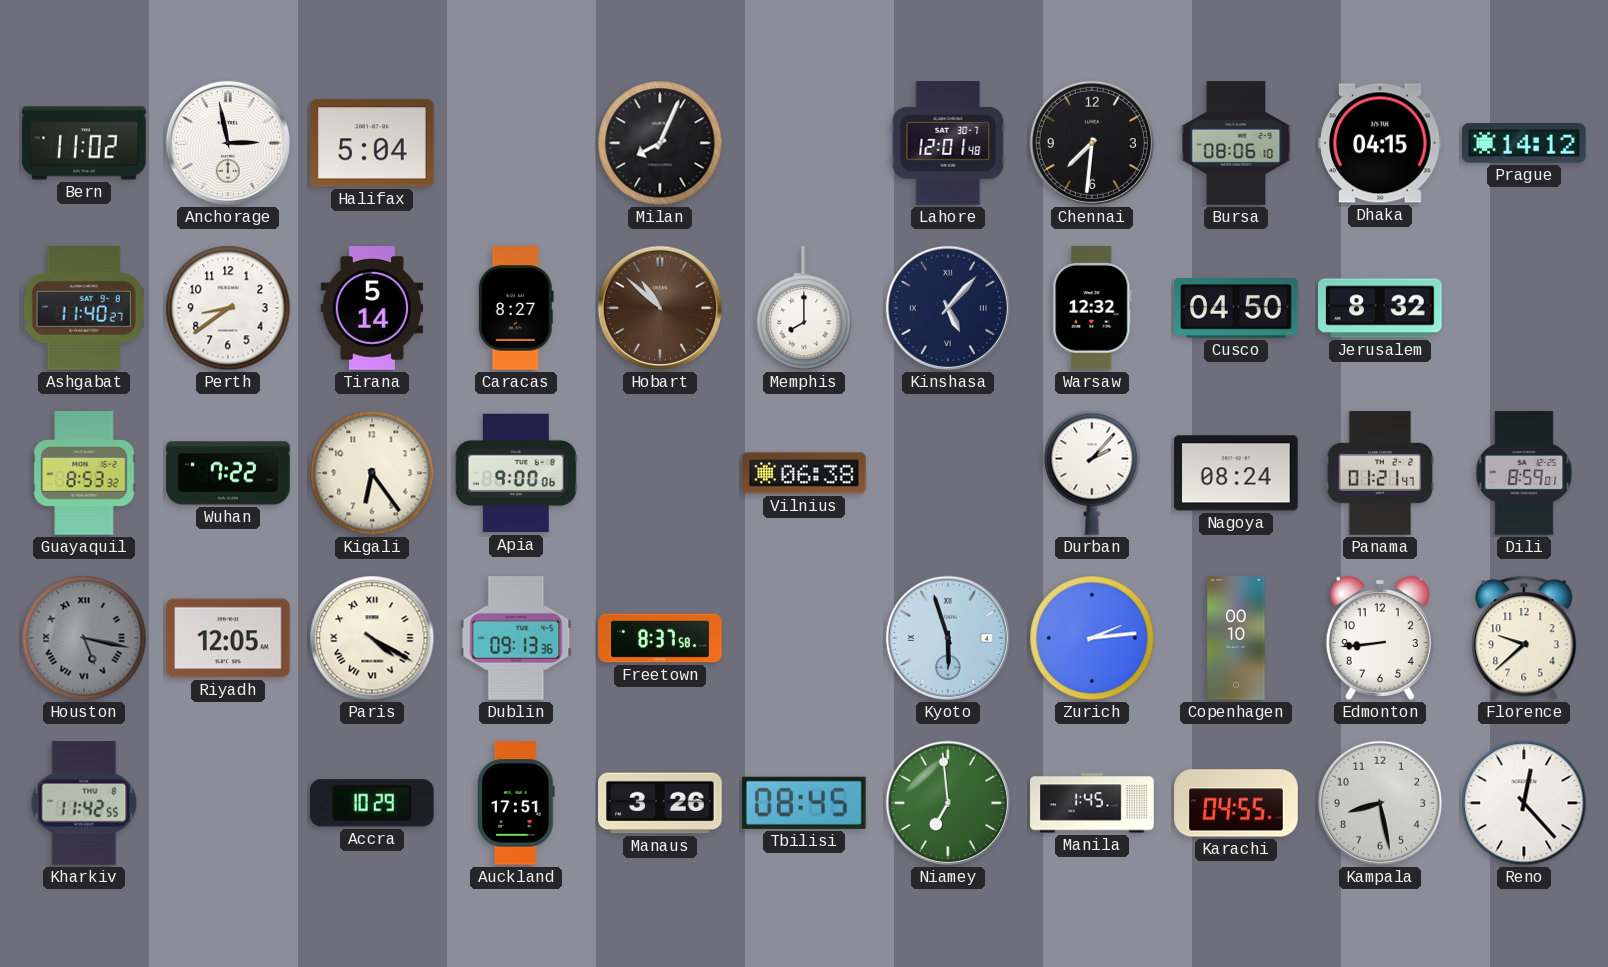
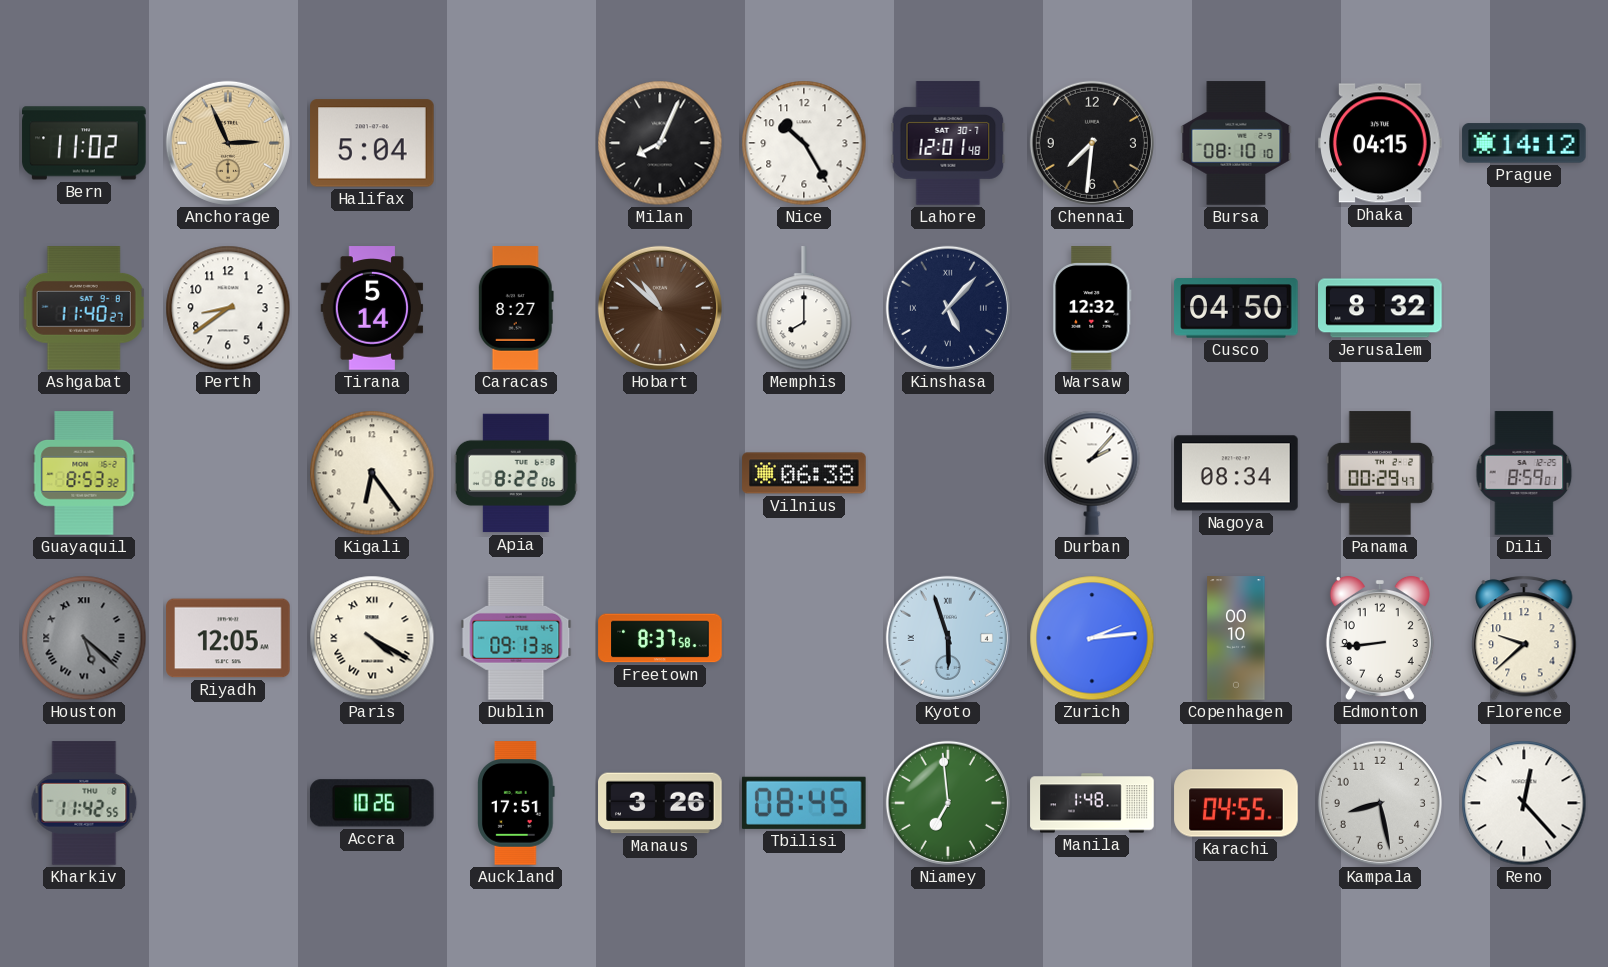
Anchorage: 2:58 -> 2:56 (228, 143)
Anchorage dial: white -> champagne (228, 143)
Nice: none -> 10:25 (804, 143)
Bursa: 08:06 -> 08:10 (1236, 143)
Wuhan: 7:22 -> none (228, 473)
Apia: 9:00 -> 8:22 (516, 473)
Nagoya: 08:24 -> 08:34 (1236, 473)
Panama: 01:21 -> 00:29 (1380, 473)
Houston: 5:17 -> 5:22 (84, 638)
Accra: 10:29 -> 10:26 (372, 803)
Manila: 1:45 -> 1:48 (1092, 803)
